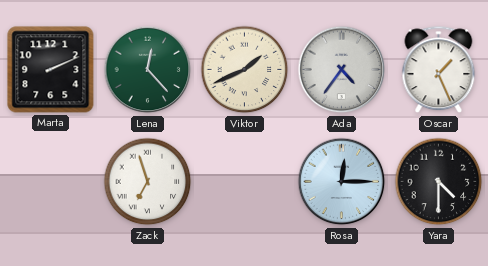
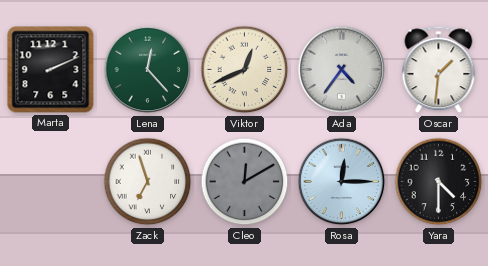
Viktor: 1:41 -> 12:41 (245, 70)
Oscar: 1:26 -> 1:31 (439, 70)
Cleo: none -> 12:10 (245, 182)
